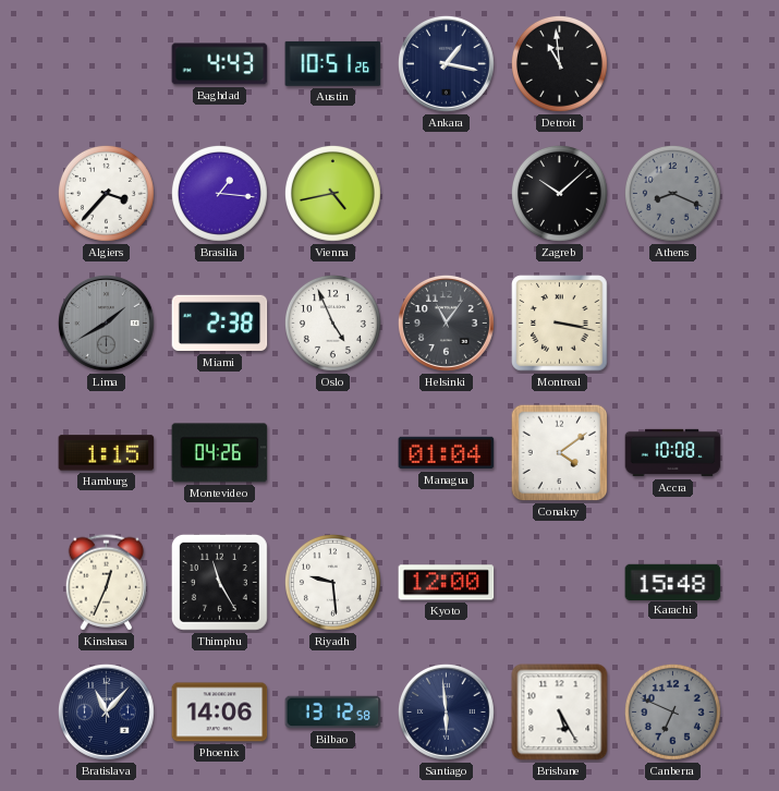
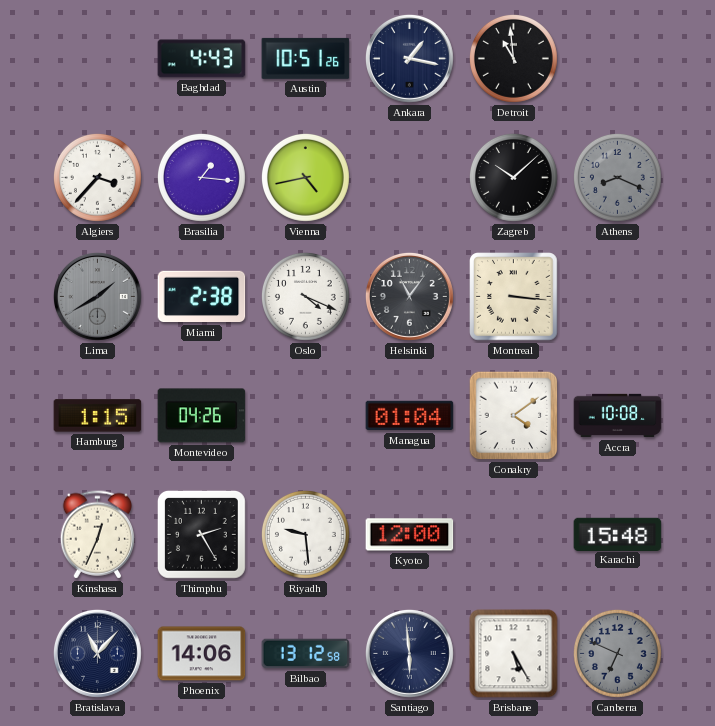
Oslo: 4:56 -> 4:19 (305, 296)
Montreal: 3:17 -> 3:16 (514, 297)
Thimphu: 11:25 -> 2:25 (201, 534)
